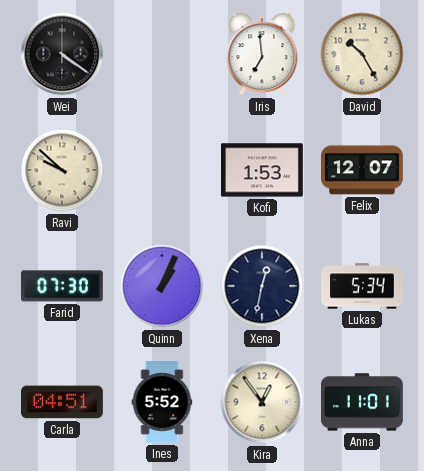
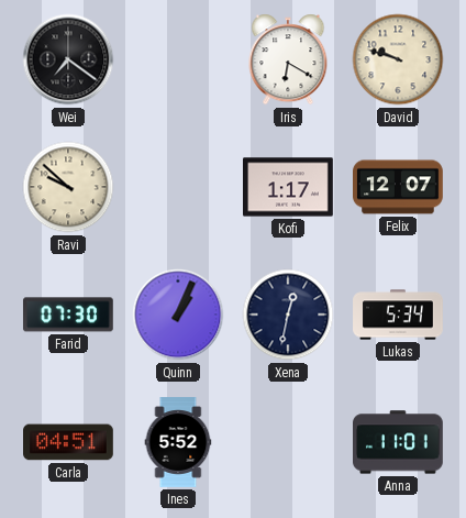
Wei: 4:21 -> 7:21 (68, 59)
Iris: 6:59 -> 6:20 (288, 59)
David: 10:25 -> 9:48 (398, 59)
Kofi: 1:53 -> 1:17 (289, 187)
Kira: 12:54 -> none (262, 402)
